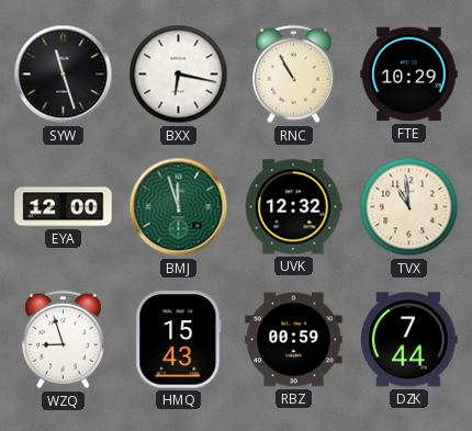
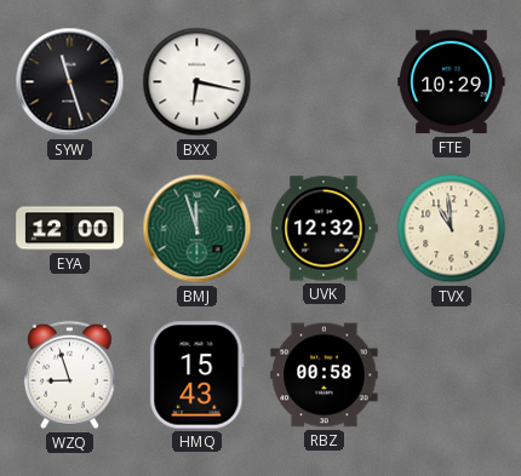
RNC: 10:55 -> none (293, 75)
RBZ: 00:59 -> 00:58 (325, 375)
DZK: 7:44 -> none (409, 340)
